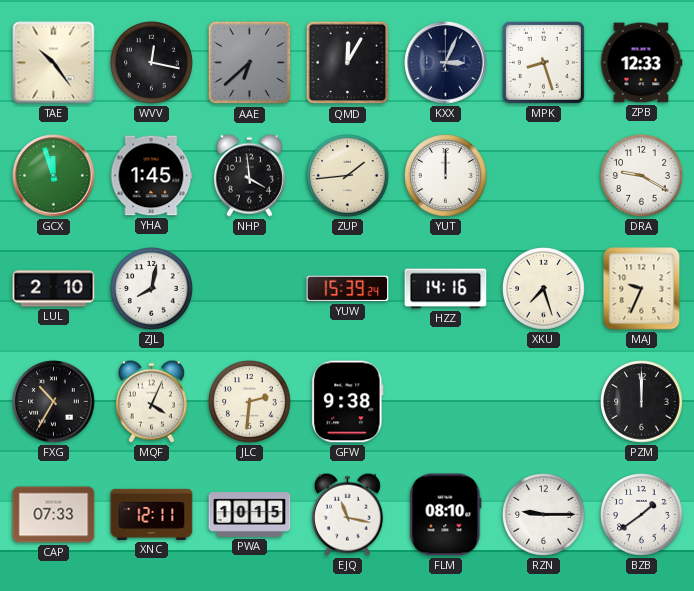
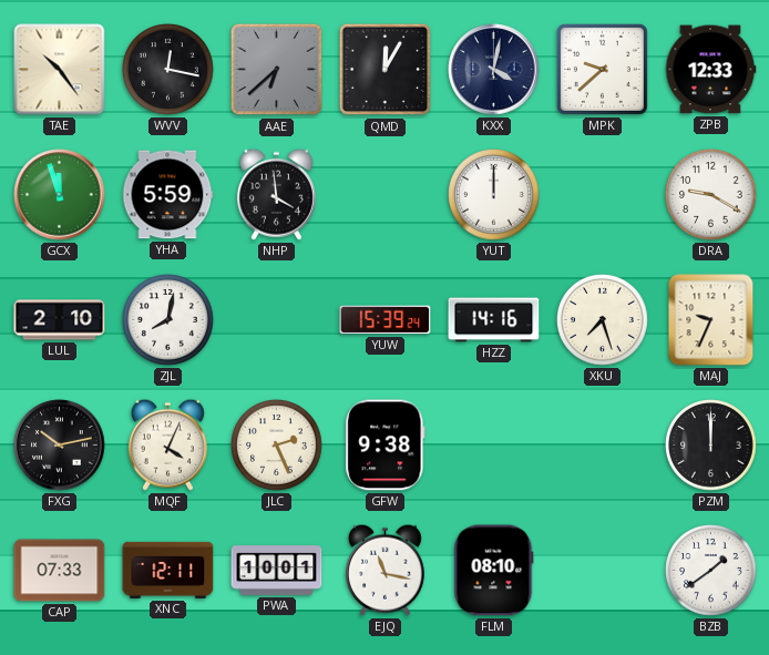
KXX: 3:04 -> 4:02 (494, 70)
MPK: 8:27 -> 9:38 (602, 69)
YHA: 1:45 -> 5:59 (167, 195)
ZUP: 1:44 -> none (348, 176)
FXG: 10:35 -> 10:13 (60, 446)
JLC: 2:31 -> 2:26 (277, 446)
PWA: 10:15 -> 10:01 (277, 571)
RZN: 9:15 -> none (544, 515)
